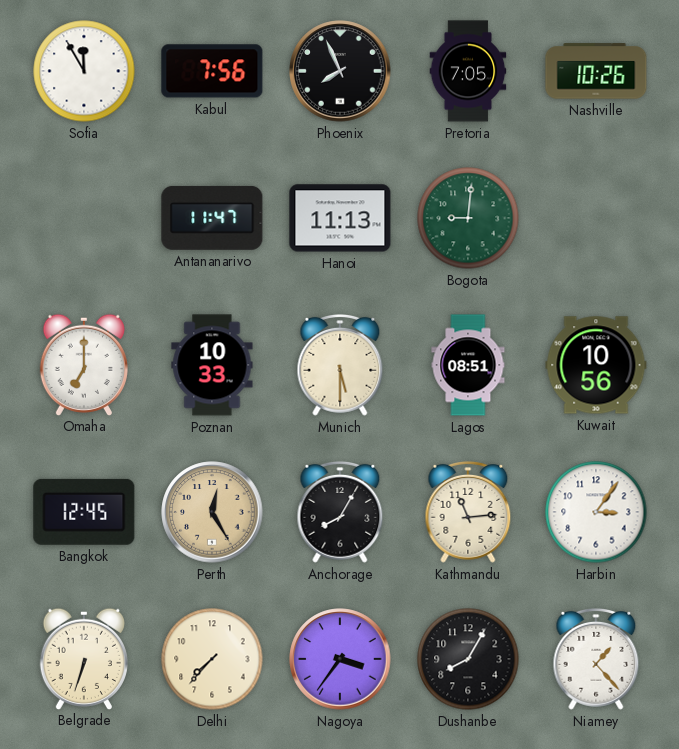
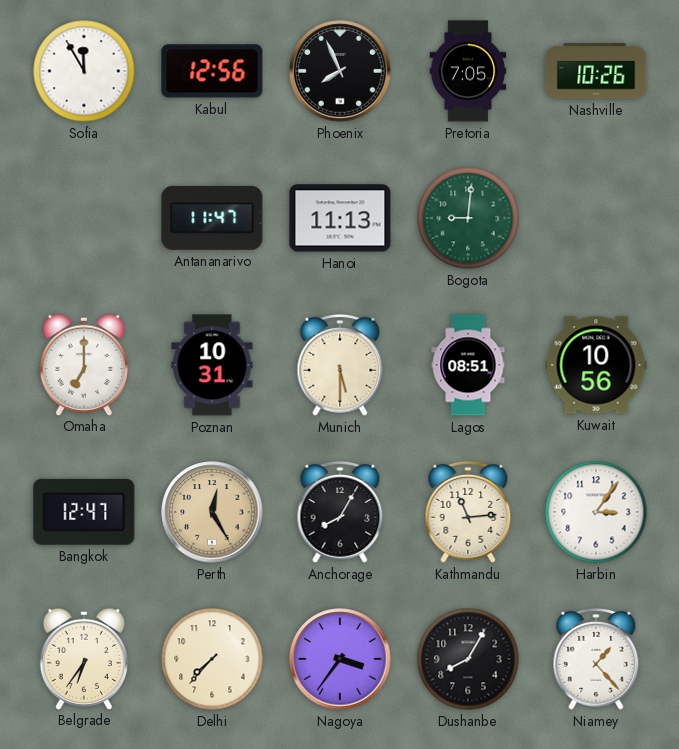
Kabul: 7:56 -> 12:56 (212, 71)
Poznan: 10:33 -> 10:31 (212, 365)
Bangkok: 12:45 -> 12:47 (84, 512)
Belgrade: 6:33 -> 6:36 (84, 658)
